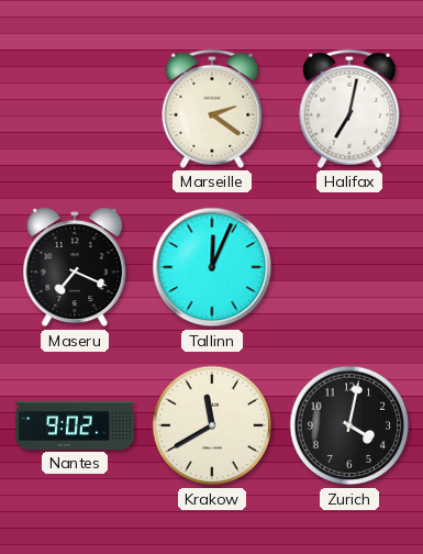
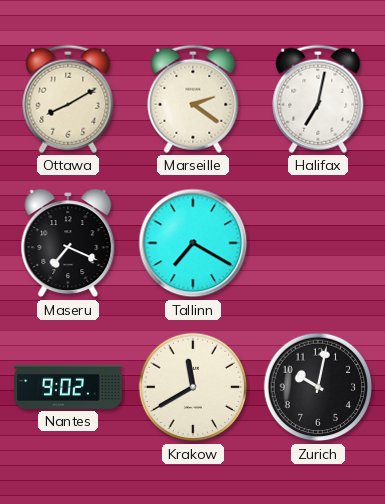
Ottawa: none -> 8:10 (68, 99)
Tallinn: 12:04 -> 7:20 (193, 243)
Zurich: 4:02 -> 10:02 (318, 387)
